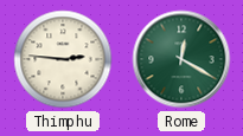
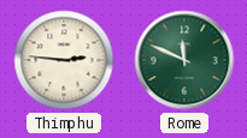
Rome: 12:20 -> 11:49 (184, 60)
